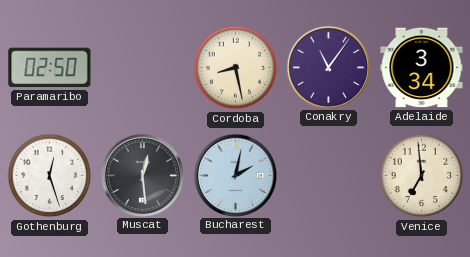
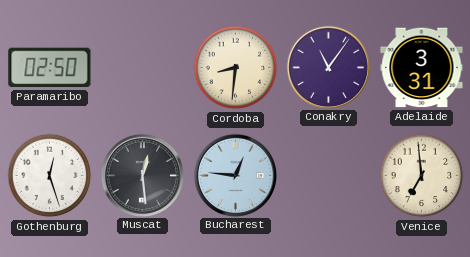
Cordoba: 8:28 -> 8:31 (236, 68)
Adelaide: 3:34 -> 3:31 (422, 68)
Bucharest: 2:02 -> 12:46 (235, 175)
